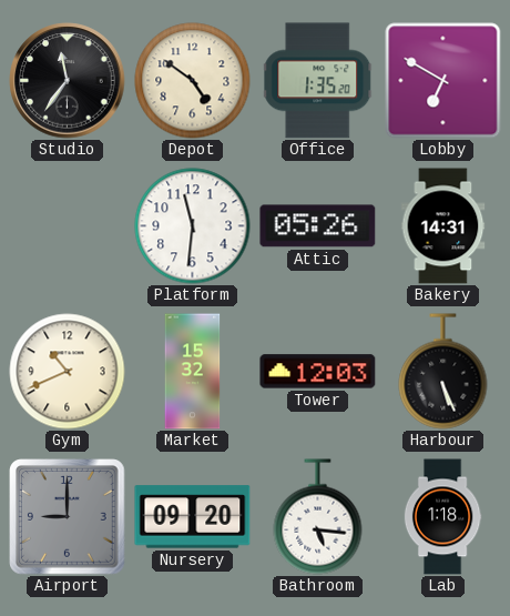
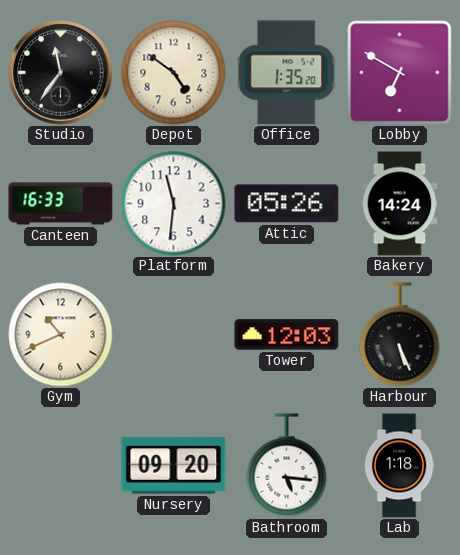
Canteen: none -> 16:33 (61, 204)
Bakery: 14:31 -> 14:24 (400, 204)
Market: 15:32 -> none (193, 372)
Airport: 9:00 -> none (68, 517)
